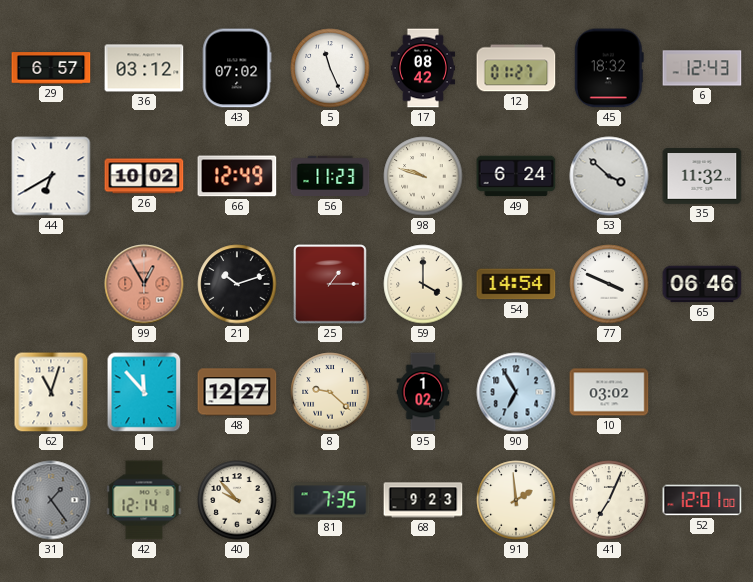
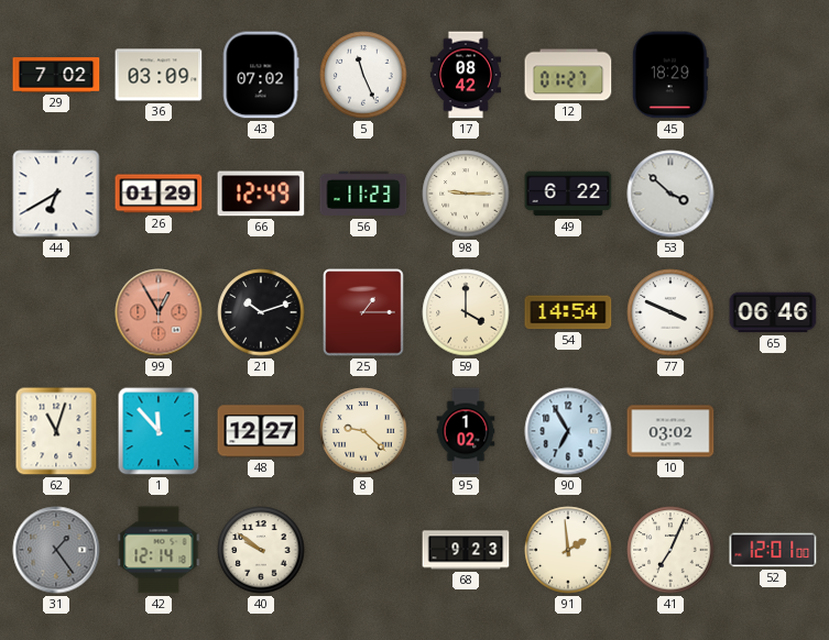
29: 6:57 -> 7:02 (56, 75)
36: 03:12 -> 03:09 (159, 75)
45: 18:32 -> 18:29 (670, 75)
6: 12:43 -> none (702, 68)
26: 10:02 -> 01:29 (159, 194)
98: 9:48 -> 9:15 (466, 194)
49: 6:24 -> 6:22 (568, 194)
35: 11:32 -> none (702, 177)
40: 9:53 -> 9:51 (261, 550)
81: 7:35 -> none (330, 500)
